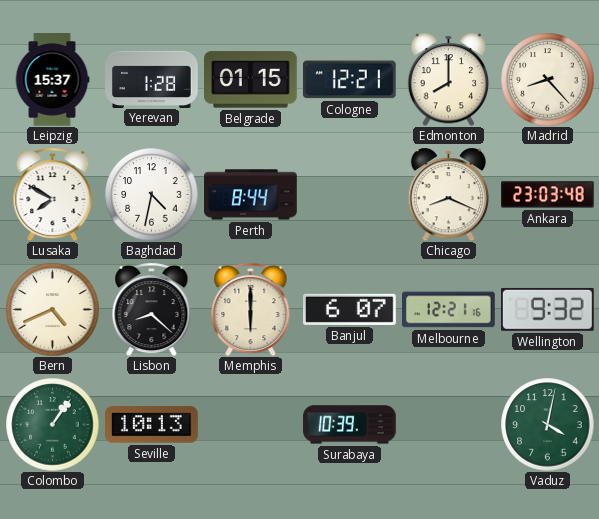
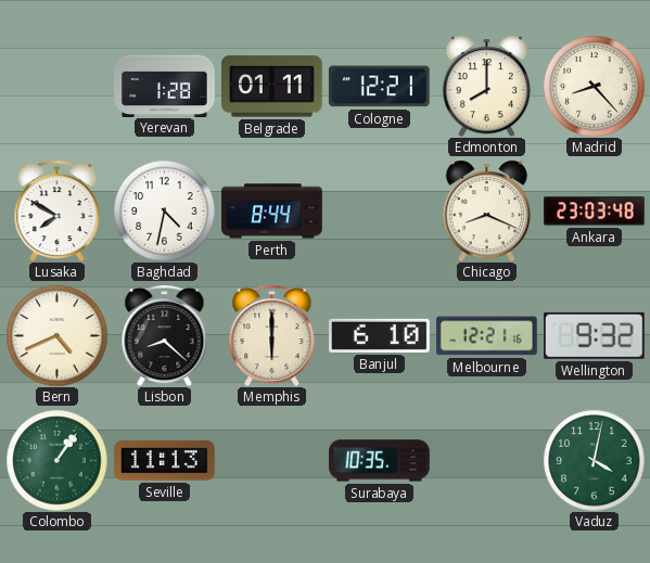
Leipzig: 15:37 -> none (52, 80)
Belgrade: 01:15 -> 01:11 (272, 87)
Banjul: 6:07 -> 6:10 (380, 335)
Seville: 10:13 -> 11:13 (165, 461)
Surabaya: 10:39 -> 10:35 (380, 461)
